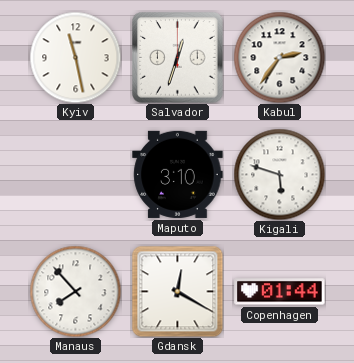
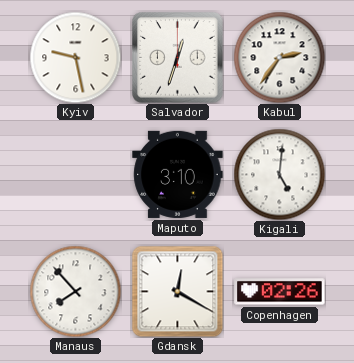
Kyiv: 11:28 -> 9:28 (75, 57)
Kigali: 5:48 -> 5:01 (279, 174)
Copenhagen: 01:44 -> 02:26 (280, 292)
